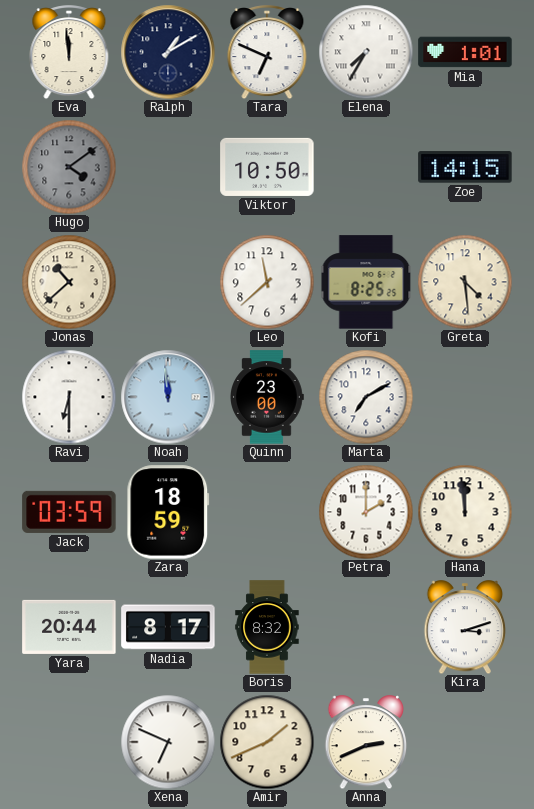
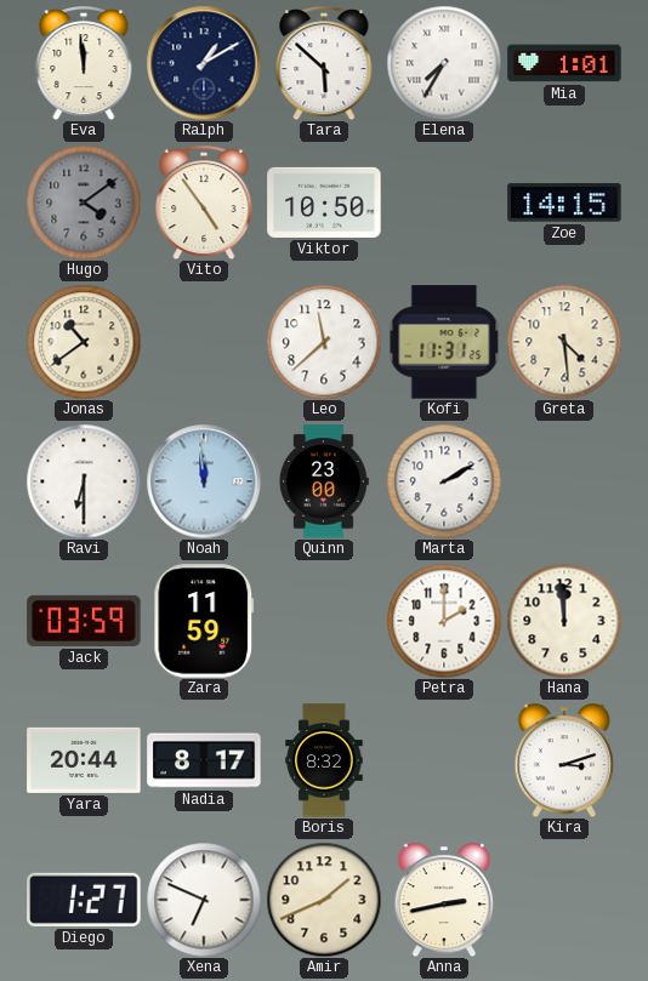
Tara: 6:49 -> 5:52 (324, 64)
Vito: none -> 4:54 (204, 204)
Jonas: 10:38 -> 10:39 (84, 342)
Kofi: 8:25 -> 11:31 (444, 342)
Marta: 7:10 -> 2:10 (444, 481)
Zara: 18:59 -> 11:59 (204, 621)
Diego: none -> 1:27 (84, 900)
Anna: 2:41 -> 2:43 (444, 901)
